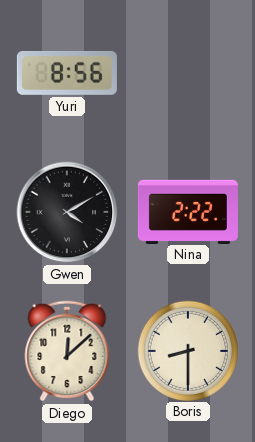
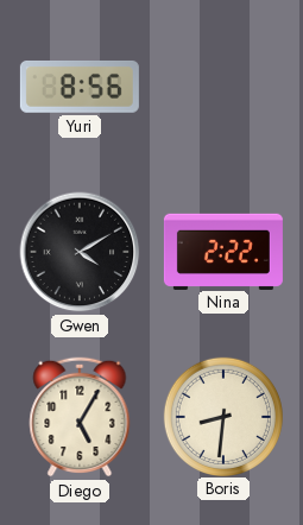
Diego: 12:08 -> 5:05 (80, 417)
Boris: 8:30 -> 8:31 (222, 416)
